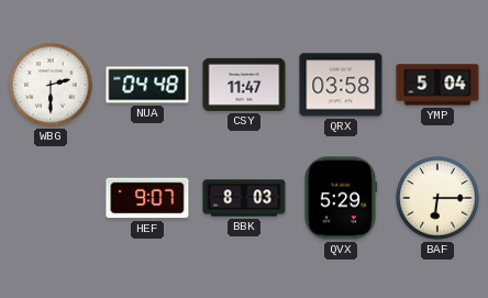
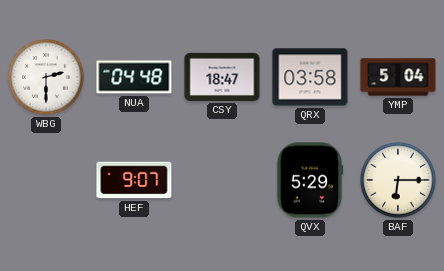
CSY: 11:47 -> 18:47 (222, 77)
BBK: 8:03 -> none (244, 198)
